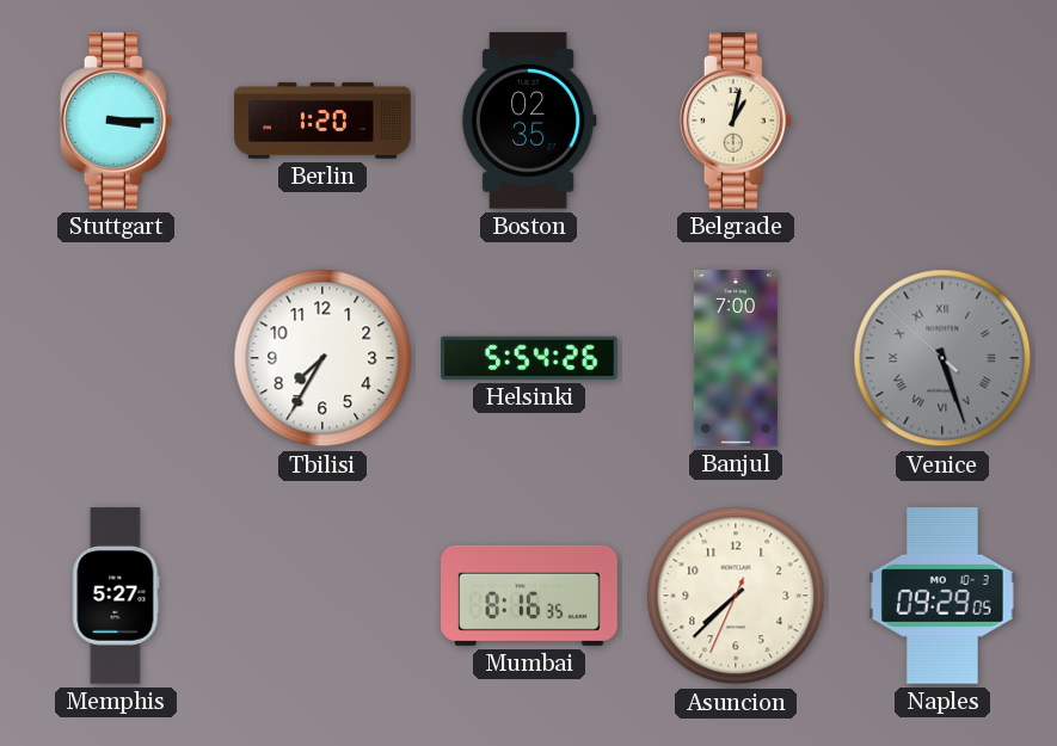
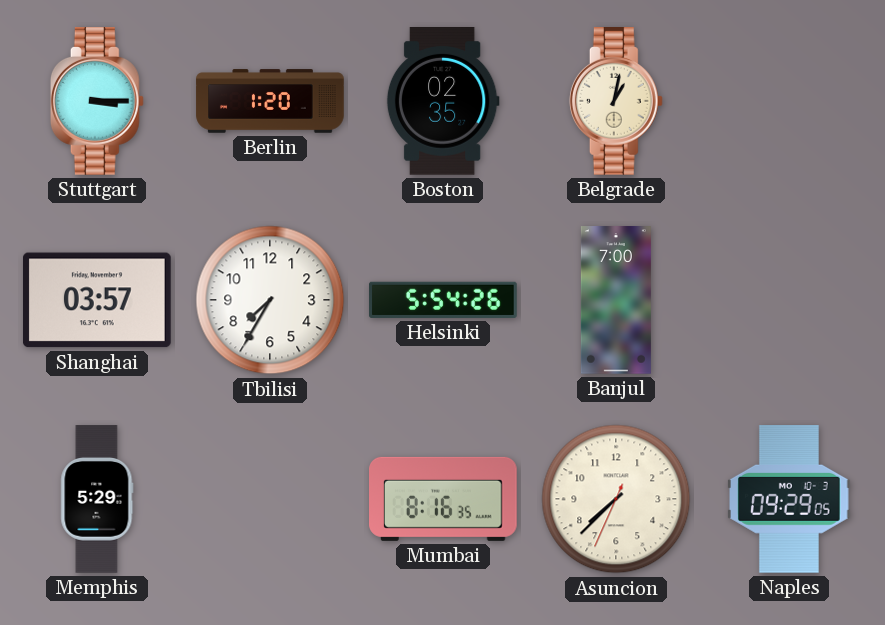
Shanghai: none -> 03:57 (98, 300)
Venice: 5:26 -> none (942, 358)
Memphis: 5:27 -> 5:29 (97, 499)
